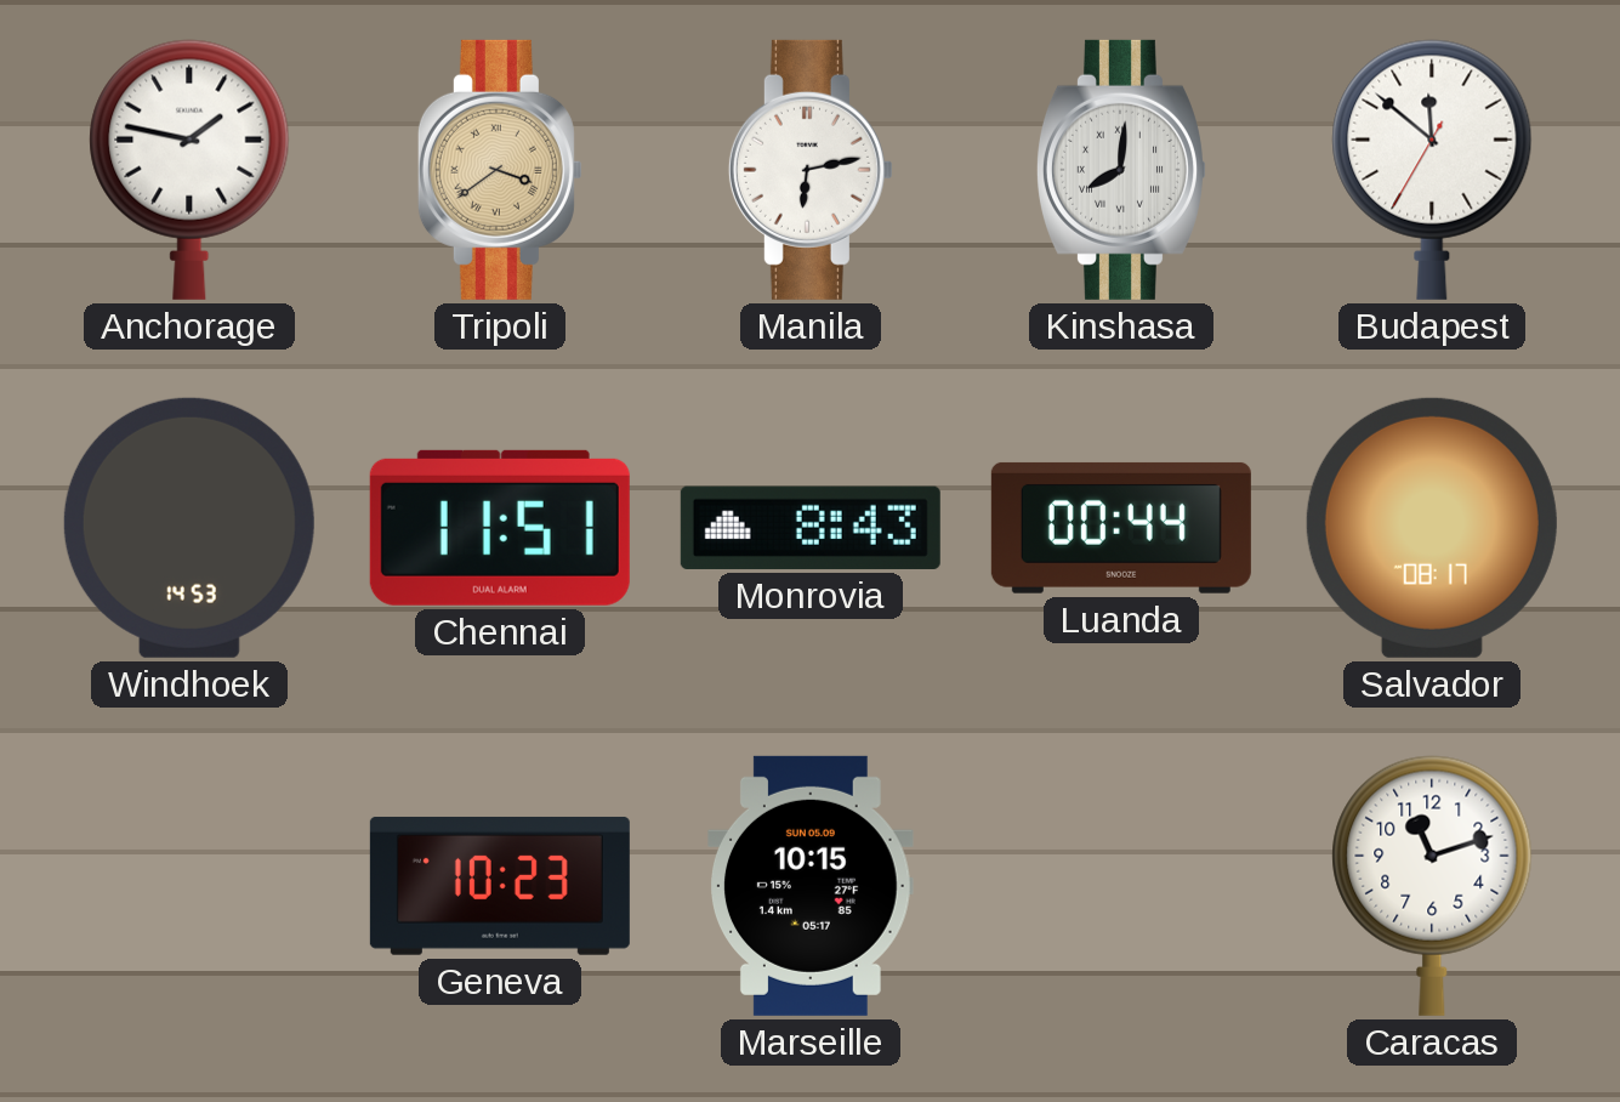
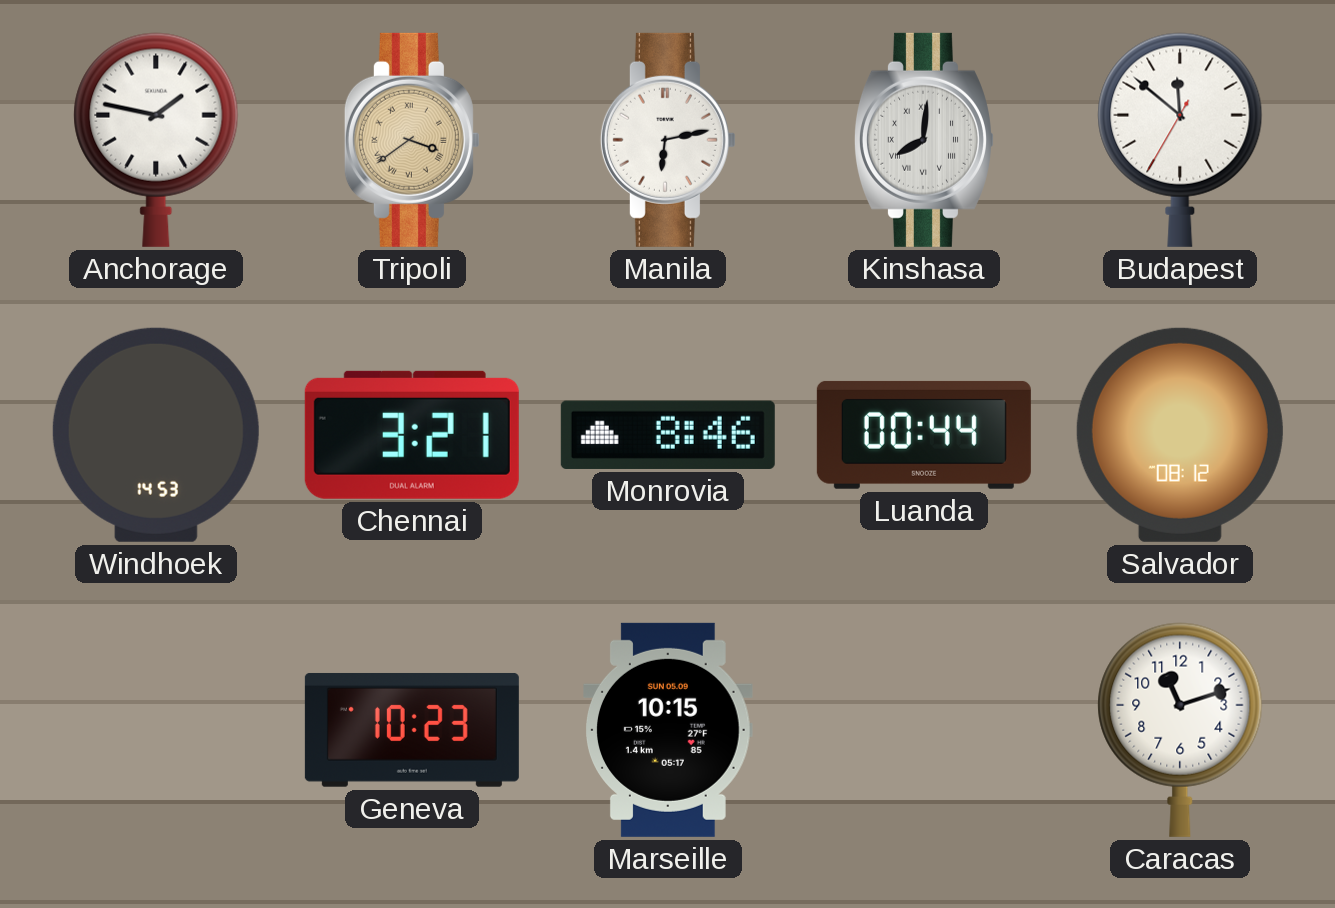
Chennai: 11:51 -> 3:21 (412, 435)
Monrovia: 8:43 -> 8:46 (668, 435)
Salvador: 08:17 -> 08:12 (1180, 435)
